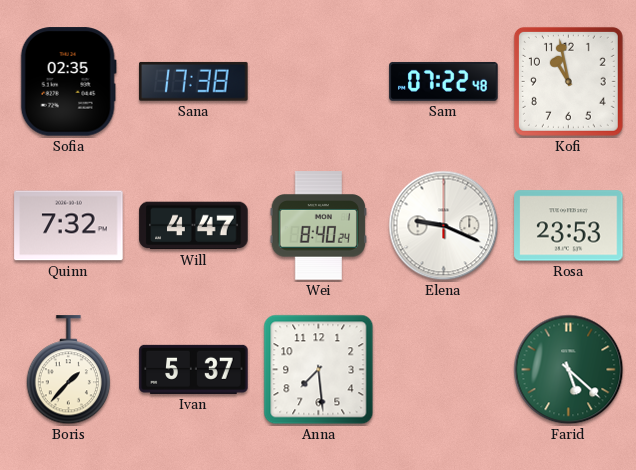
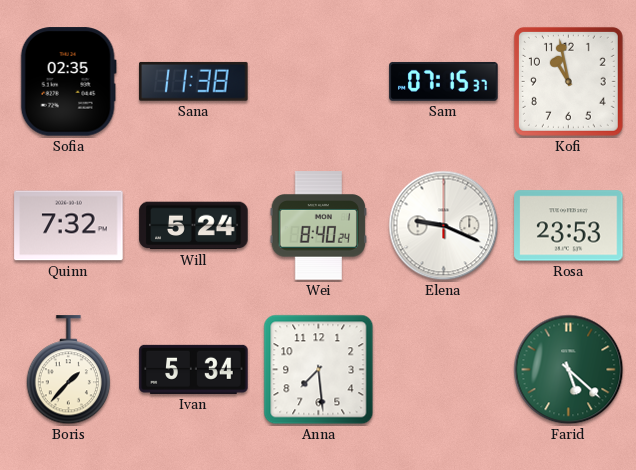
Sana: 17:38 -> 11:38 (194, 81)
Sam: 07:22 -> 07:15 (444, 81)
Will: 4:47 -> 5:24 (194, 226)
Ivan: 5:37 -> 5:34 (194, 369)
